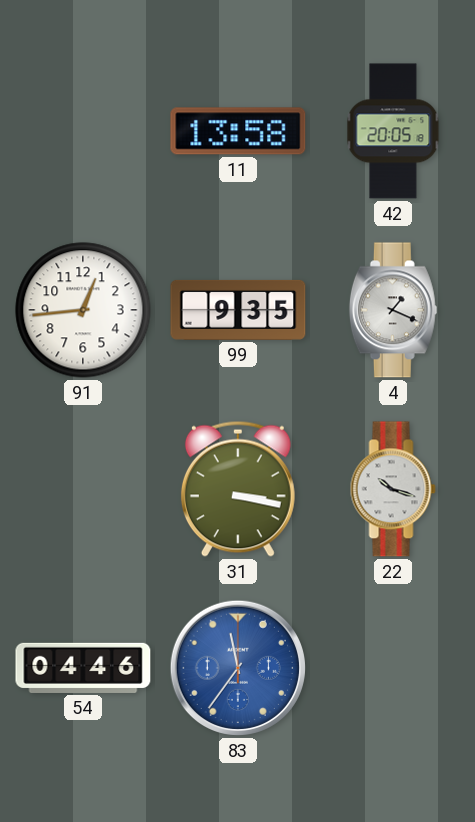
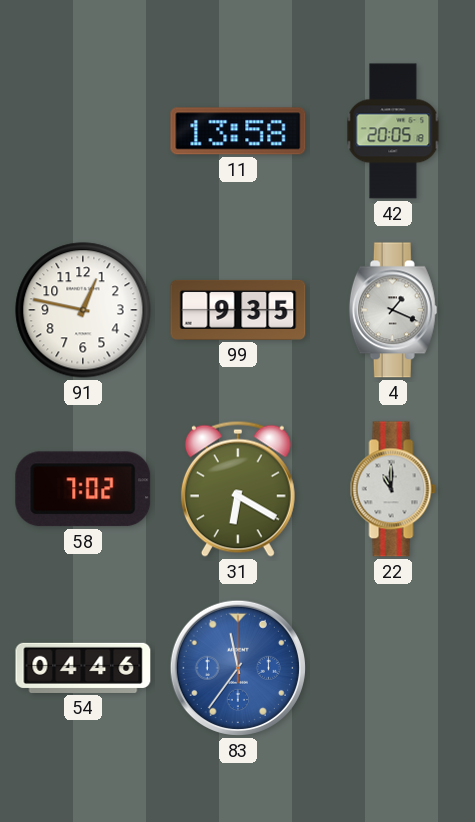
91: 12:44 -> 12:47 (83, 310)
58: none -> 7:02 (83, 489)
31: 3:17 -> 6:20 (238, 489)
22: 10:18 -> 11:00 (393, 489)
